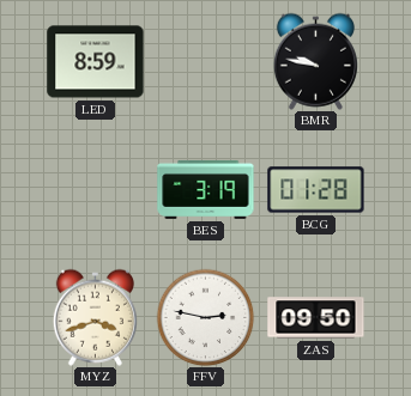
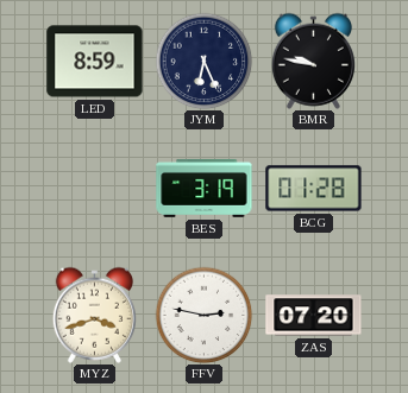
JYM: none -> 6:26 (203, 61)
ZAS: 09:50 -> 07:20 (314, 316)
